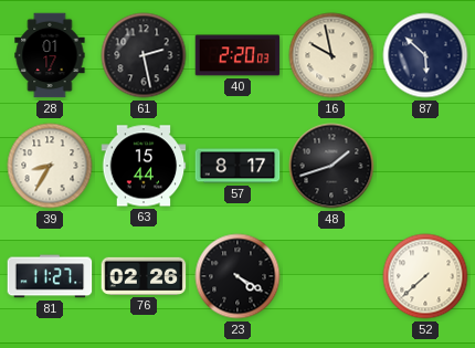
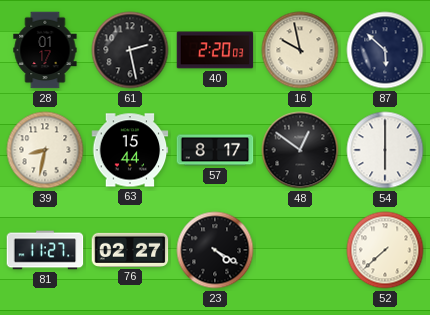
39: 8:35 -> 8:32 (45, 150)
48: 1:42 -> 12:51 (300, 150)
54: none -> 6:00 (385, 150)
76: 02:26 -> 02:27 (130, 250)
